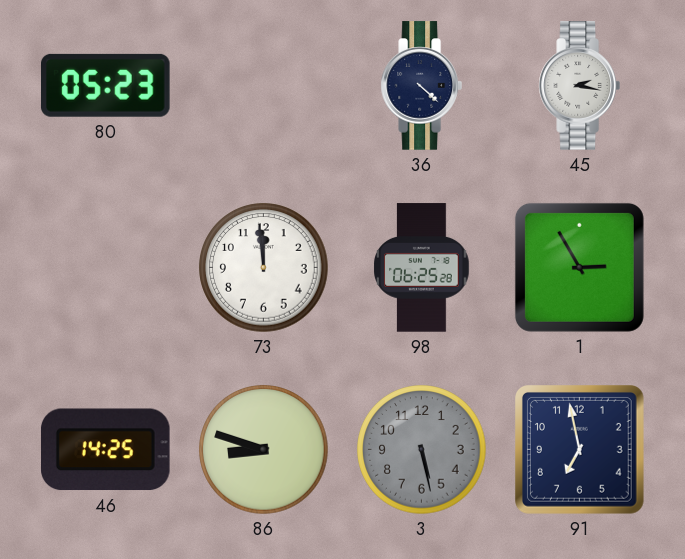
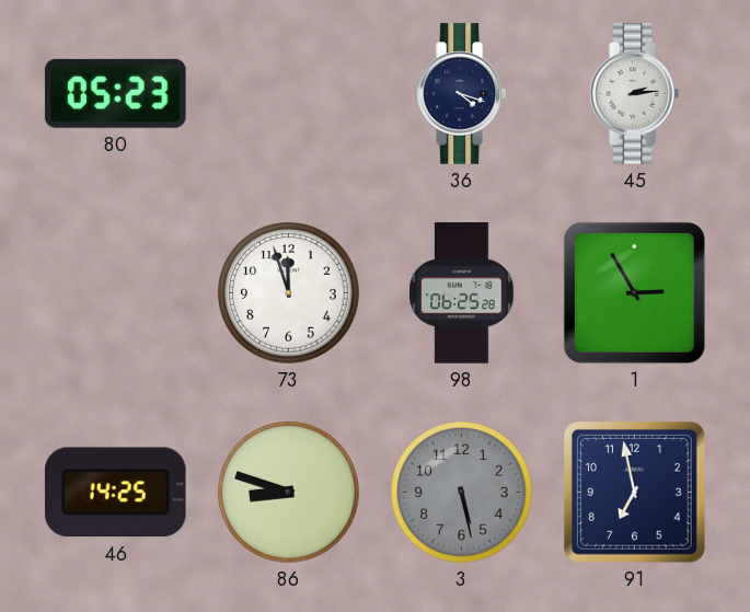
36: 4:22 -> 4:18 (461, 94)
45: 2:17 -> 2:14 (634, 94)
73: 11:59 -> 11:57 (289, 293)
